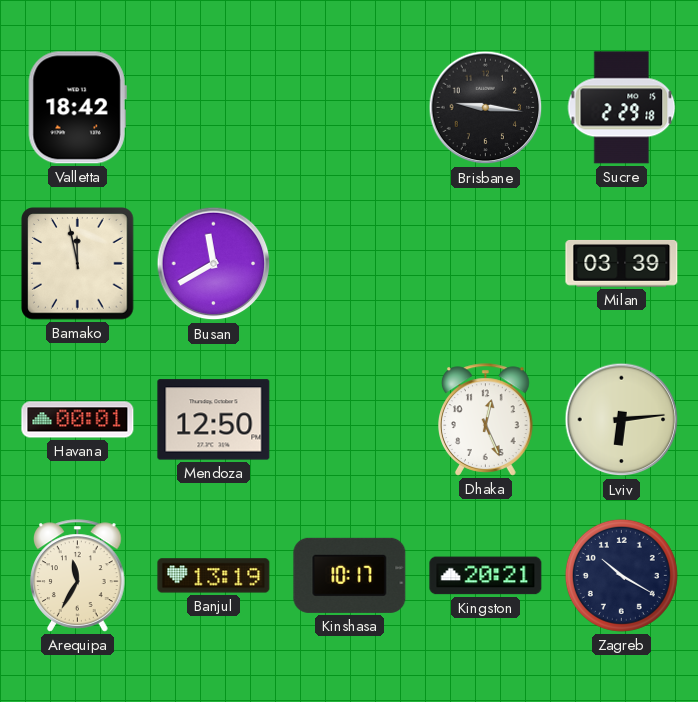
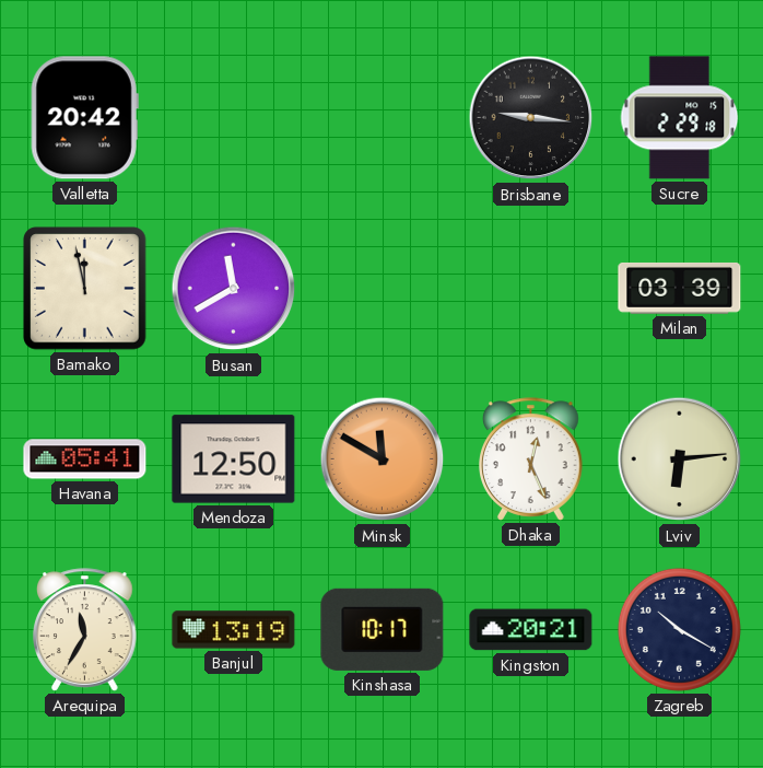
Valletta: 18:42 -> 20:42 (84, 118)
Havana: 00:01 -> 05:41 (85, 459)
Minsk: none -> 11:50 (383, 459)
